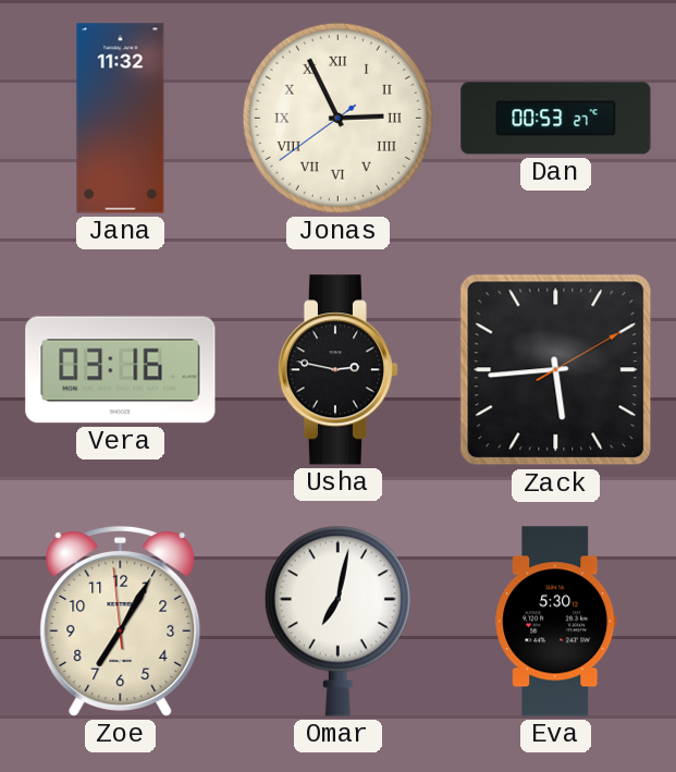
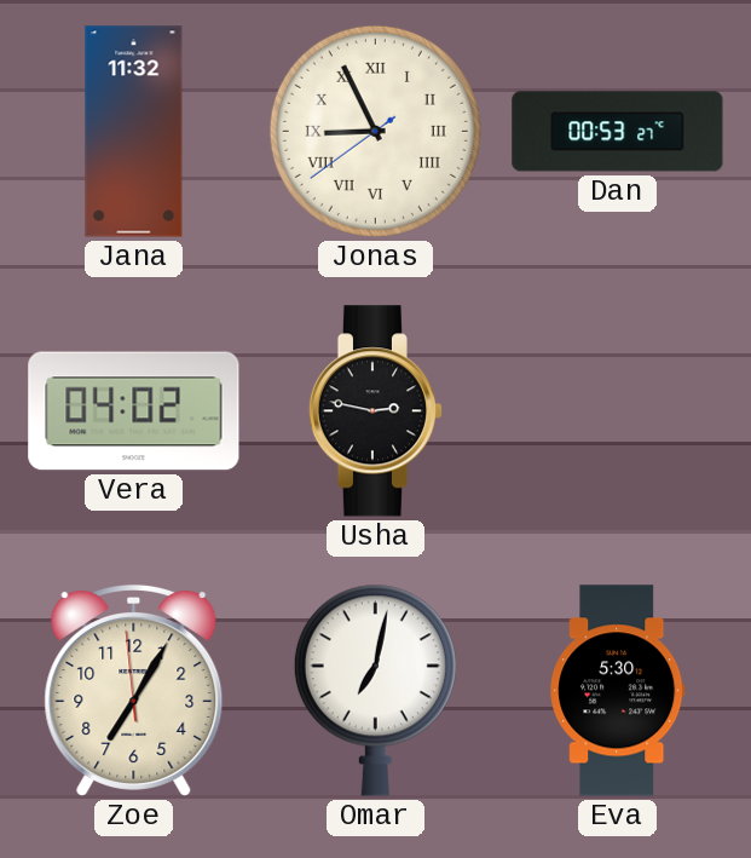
Jonas: 2:55 -> 8:55 (375, 131)
Vera: 03:16 -> 04:02 (134, 411)
Zack: 5:44 -> none (556, 370)
